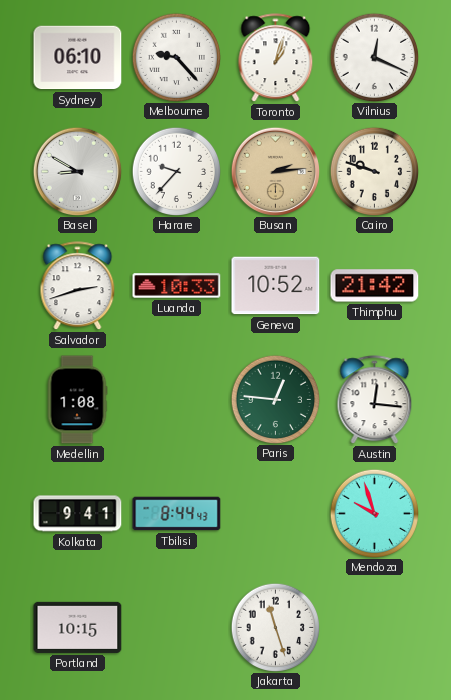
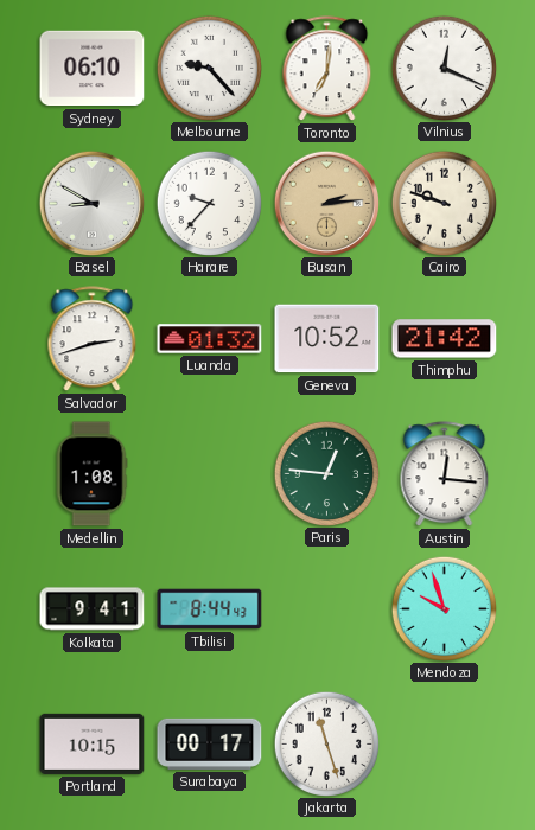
Toronto: 1:03 -> 7:01 (327, 69)
Luanda: 10:33 -> 01:32 (210, 339)
Surabaya: none -> 00:17 (210, 743)
